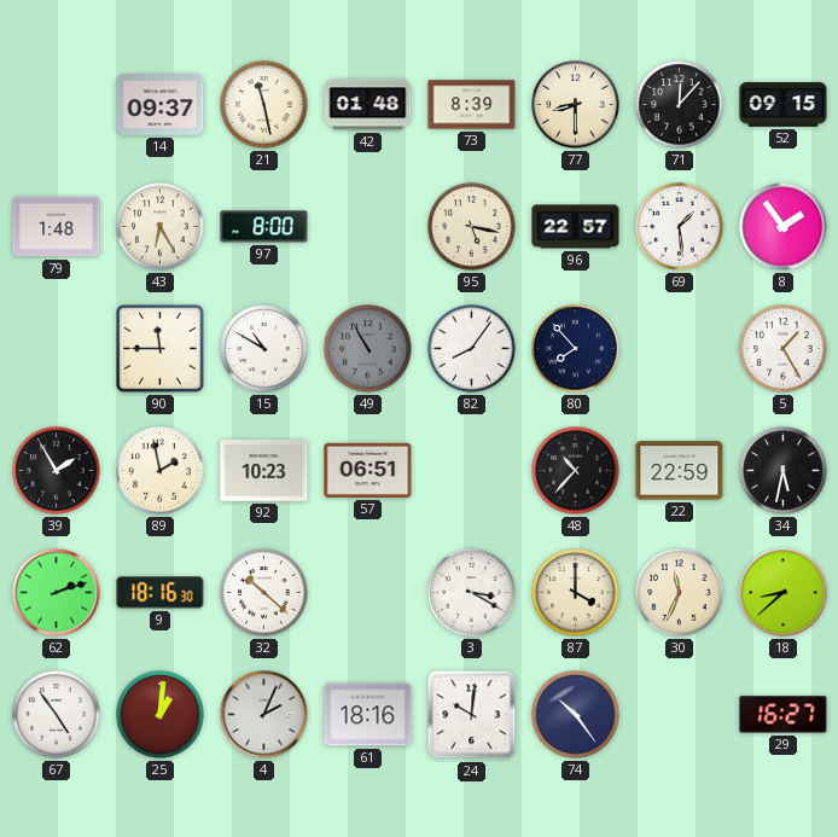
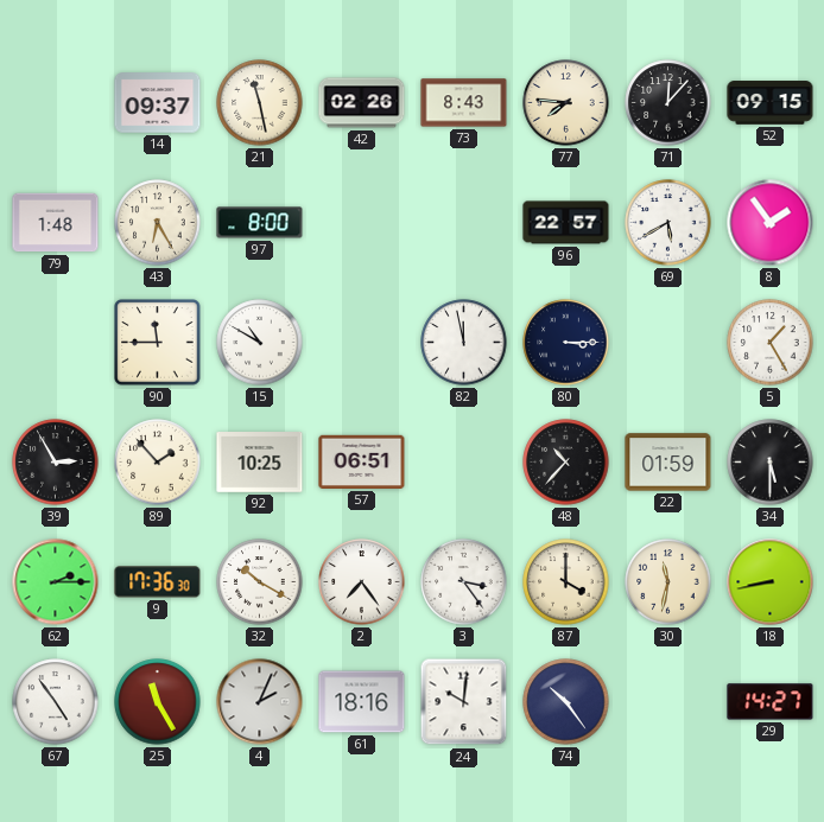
42: 01:48 -> 02:26 (362, 103)
73: 8:39 -> 8:43 (464, 103)
77: 8:30 -> 7:46 (566, 103)
95: 5:17 -> none (472, 227)
69: 1:29 -> 5:40 (668, 223)
49: 10:55 -> none (368, 349)
82: 8:06 -> 11:58 (464, 343)
80: 7:53 -> 3:15 (566, 343)
39: 1:55 -> 2:55 (56, 463)
89: 1:58 -> 1:53 (158, 463)
92: 10:23 -> 10:25 (260, 463)
22: 22:59 -> 01:59 (668, 463)
34: 5:32 -> 5:30 (771, 463)
62: 2:12 -> 2:15 (56, 582)
9: 18:16 -> 17:36 (158, 582)
32: 10:22 -> 10:20 (260, 582)
2: none -> 7:24 (362, 582)
3: 3:20 -> 3:24 (464, 582)
30: 11:34 -> 11:32 (668, 582)
18: 8:38 -> 8:43 (771, 582)
25: 1:01 -> 11:25 (158, 702)
29: 16:27 -> 14:27 (771, 702)
